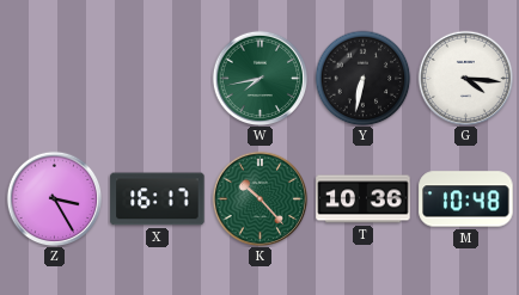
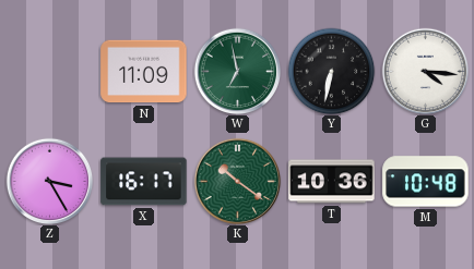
N: none -> 11:09 (144, 72)
W: 7:43 -> 6:58 (237, 71)
K: 10:23 -> 10:21 (237, 181)
